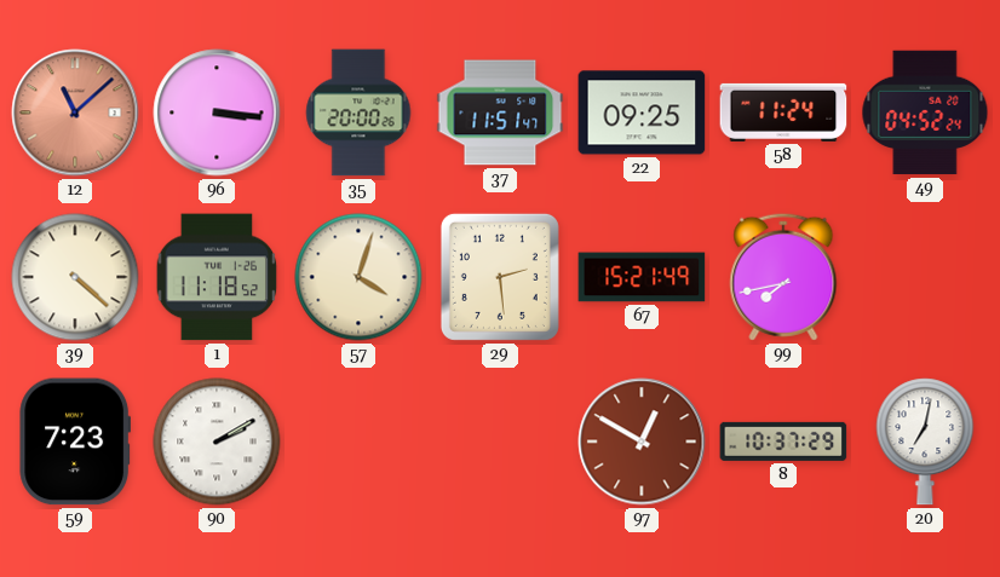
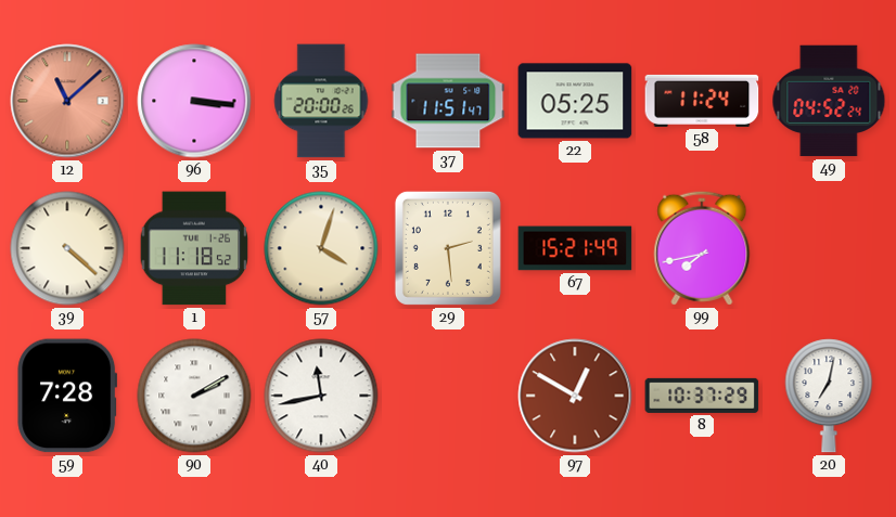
22: 09:25 -> 05:25 (575, 101)
59: 7:23 -> 7:28 (66, 396)
40: none -> 11:43 (321, 396)
